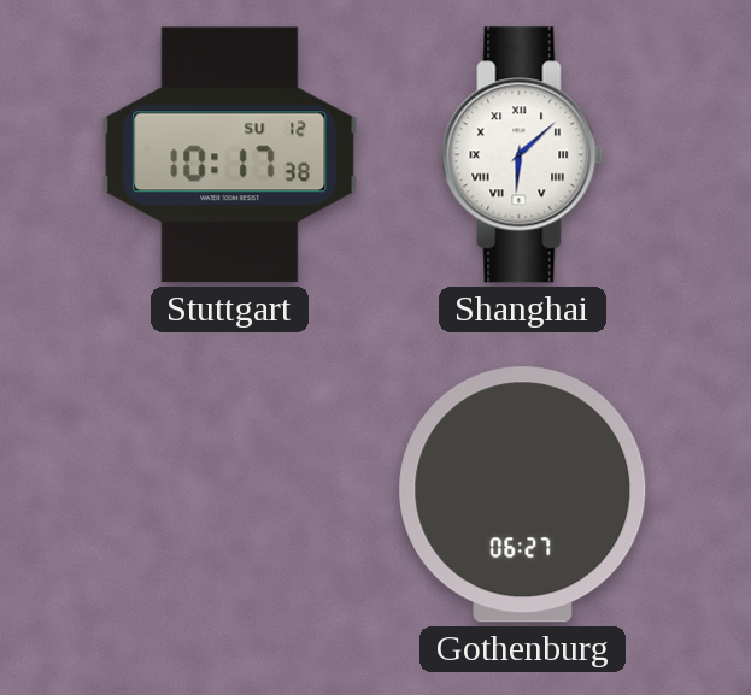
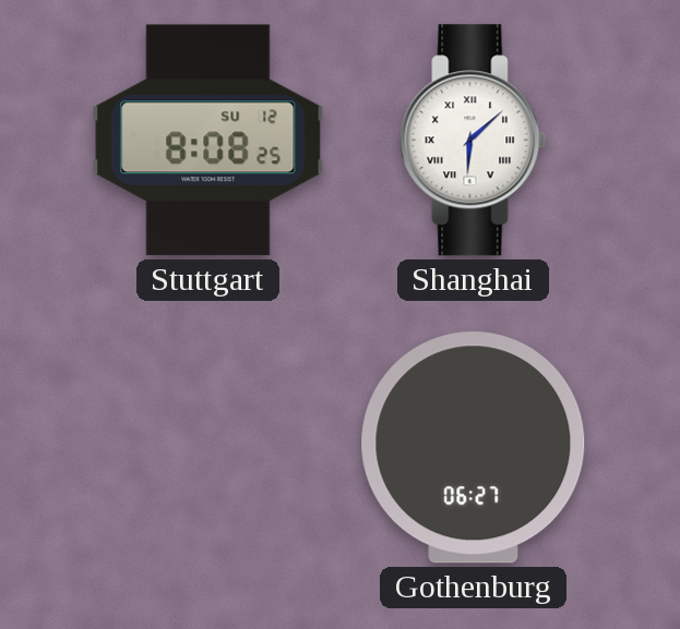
Stuttgart: 10:17 -> 8:08 (208, 141)
